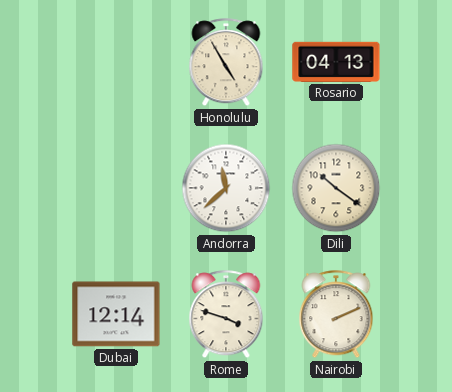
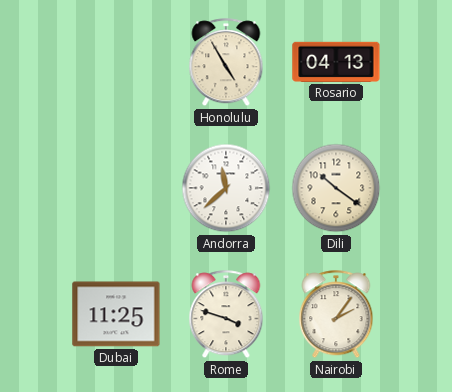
Dubai: 12:14 -> 11:25 (116, 314)
Nairobi: 2:11 -> 2:06 (336, 315)
